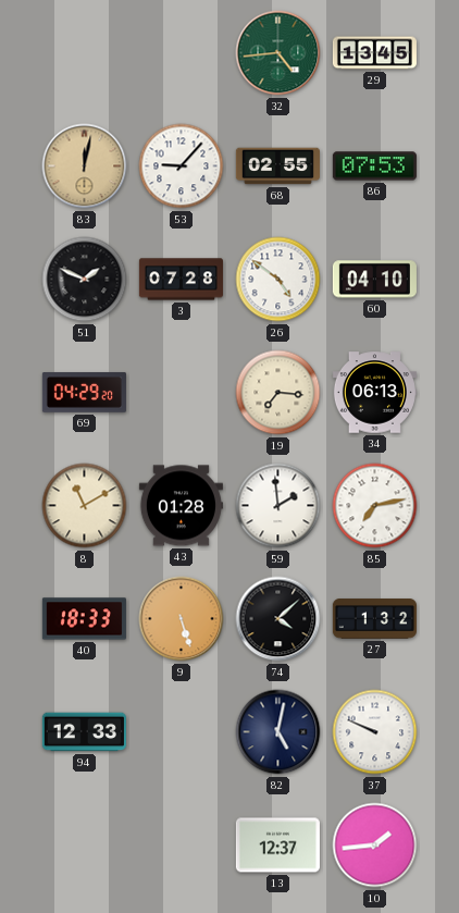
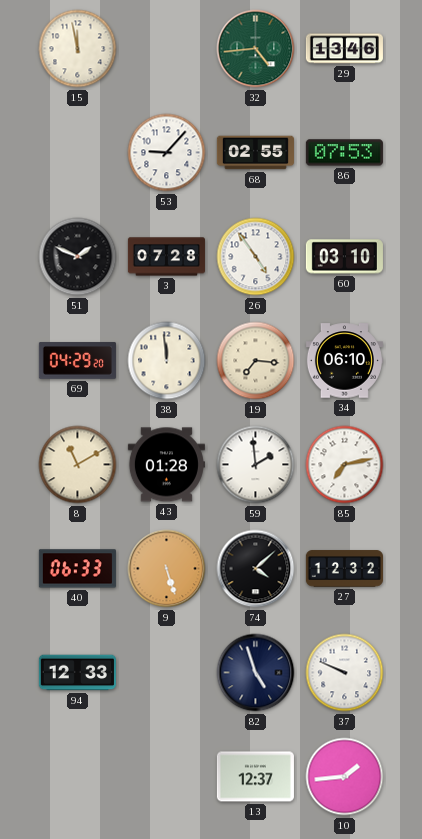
15: none -> 11:58 (78, 49)
29: 13:45 -> 13:46 (344, 49)
83: 12:02 -> none (85, 166)
26: 4:51 -> 4:54 (256, 257)
60: 04:10 -> 03:10 (344, 257)
38: none -> 11:59 (167, 361)
34: 06:13 -> 06:10 (344, 361)
40: 18:33 -> 06:33 (77, 569)
27: 1:32 -> 12:32 (344, 569)
82: 5:02 -> 4:57 (256, 673)
